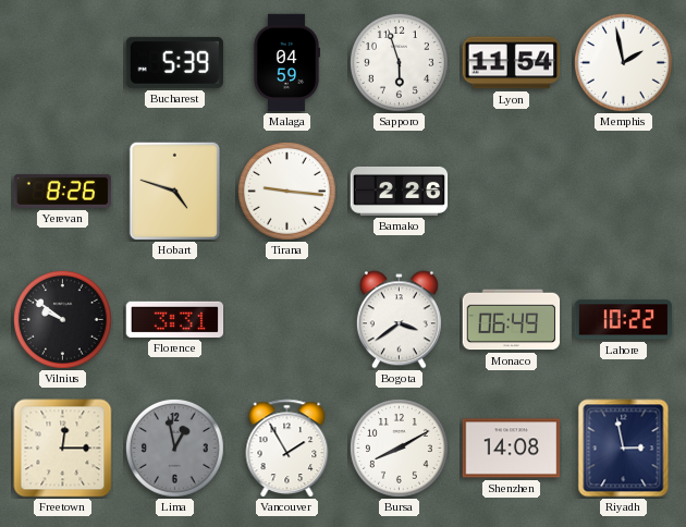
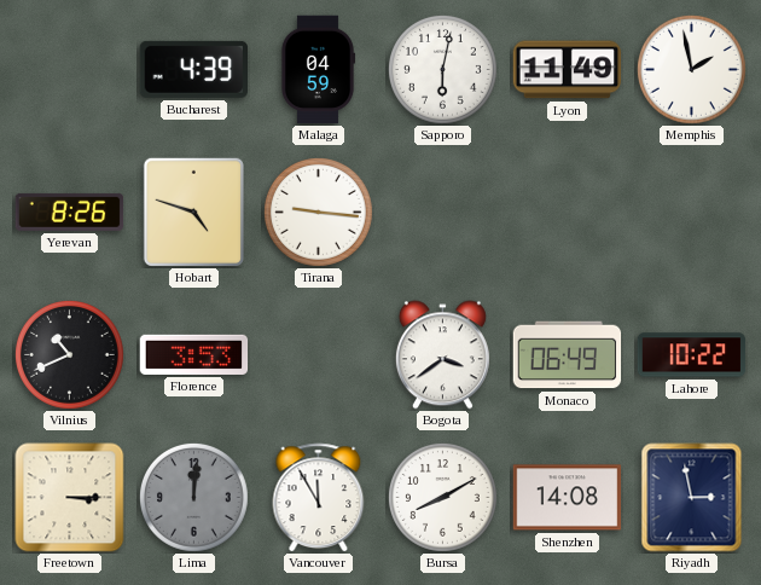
Bucharest: 5:39 -> 4:39 (193, 69)
Sapporo: 5:57 -> 6:02 (442, 69)
Lyon: 11:54 -> 11:49 (568, 70)
Bamako: 2:26 -> none (400, 191)
Vilnius: 9:51 -> 10:41 (69, 354)
Florence: 3:31 -> 3:53 (194, 354)
Freetown: 12:15 -> 3:15 (70, 498)
Lima: 12:58 -> 12:01 (193, 497)
Vancouver: 1:55 -> 11:55 (319, 498)
